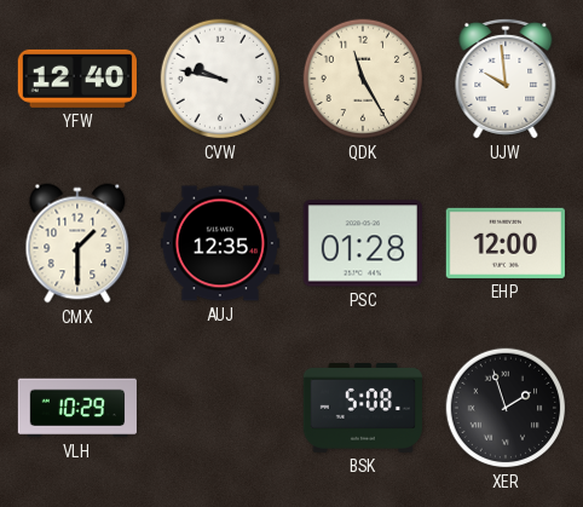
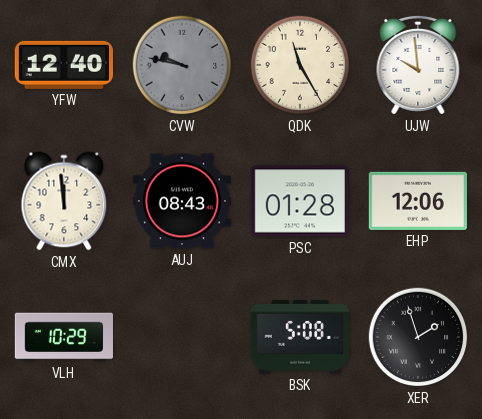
CVW dial: white -> grey (182, 65)
CMX: 1:30 -> 11:59 (64, 201)
AUJ: 12:35 -> 08:43 (182, 201)
EHP: 12:00 -> 12:06 (418, 201)
